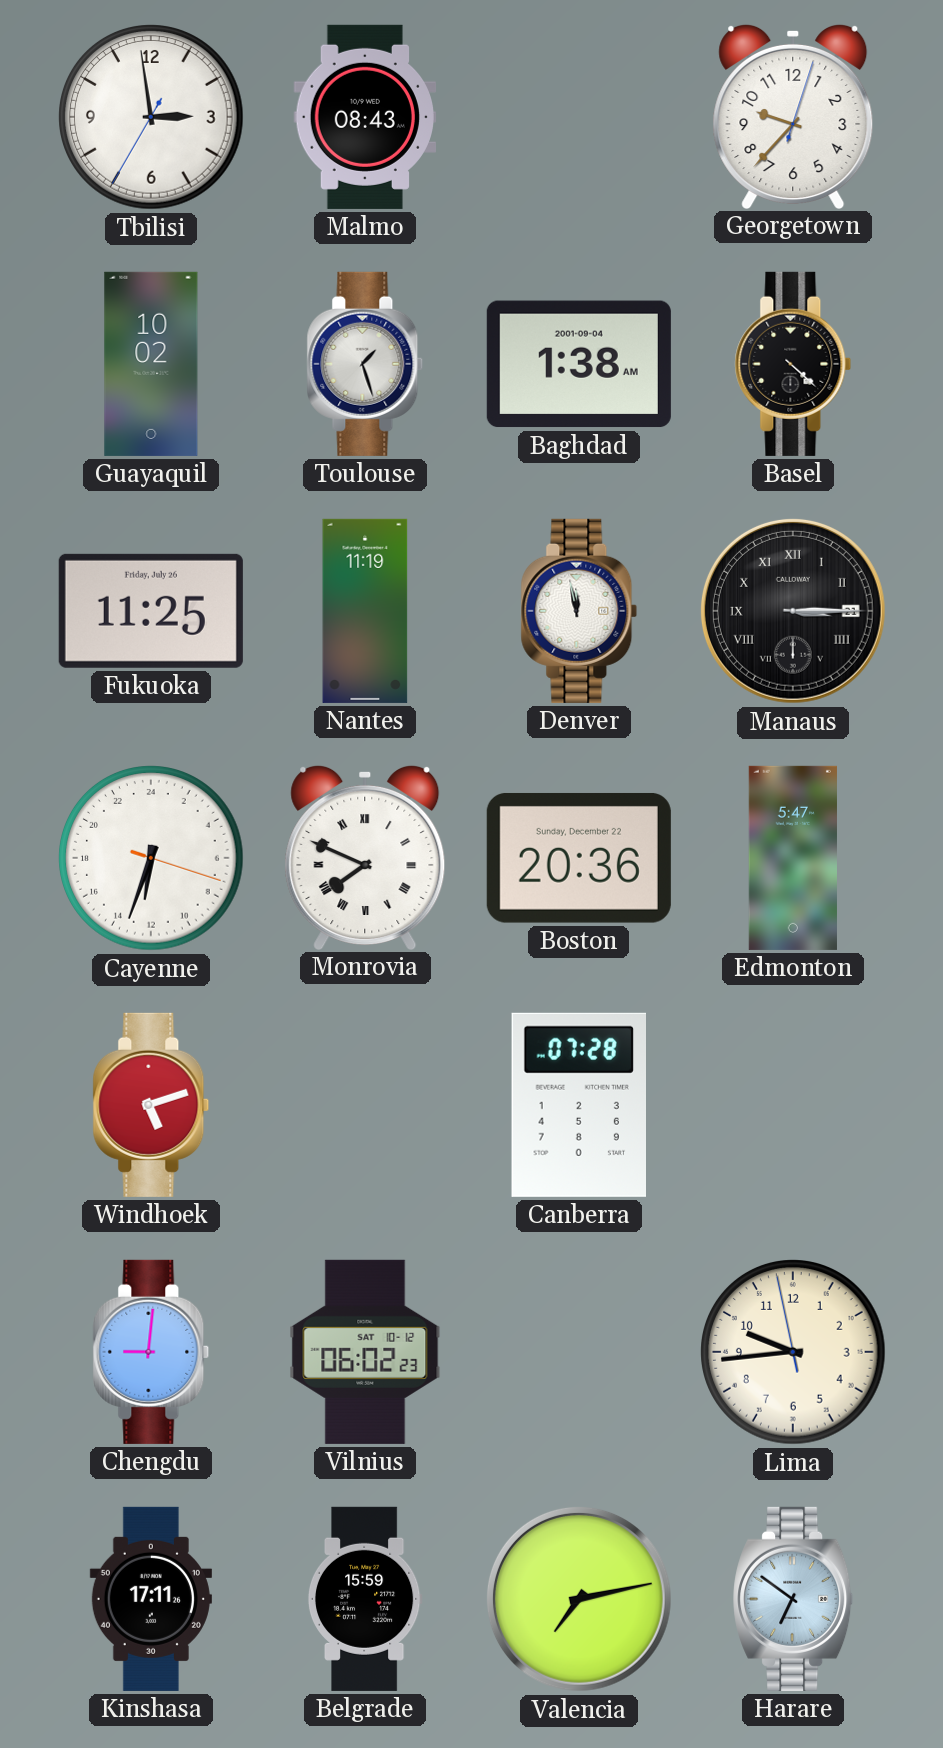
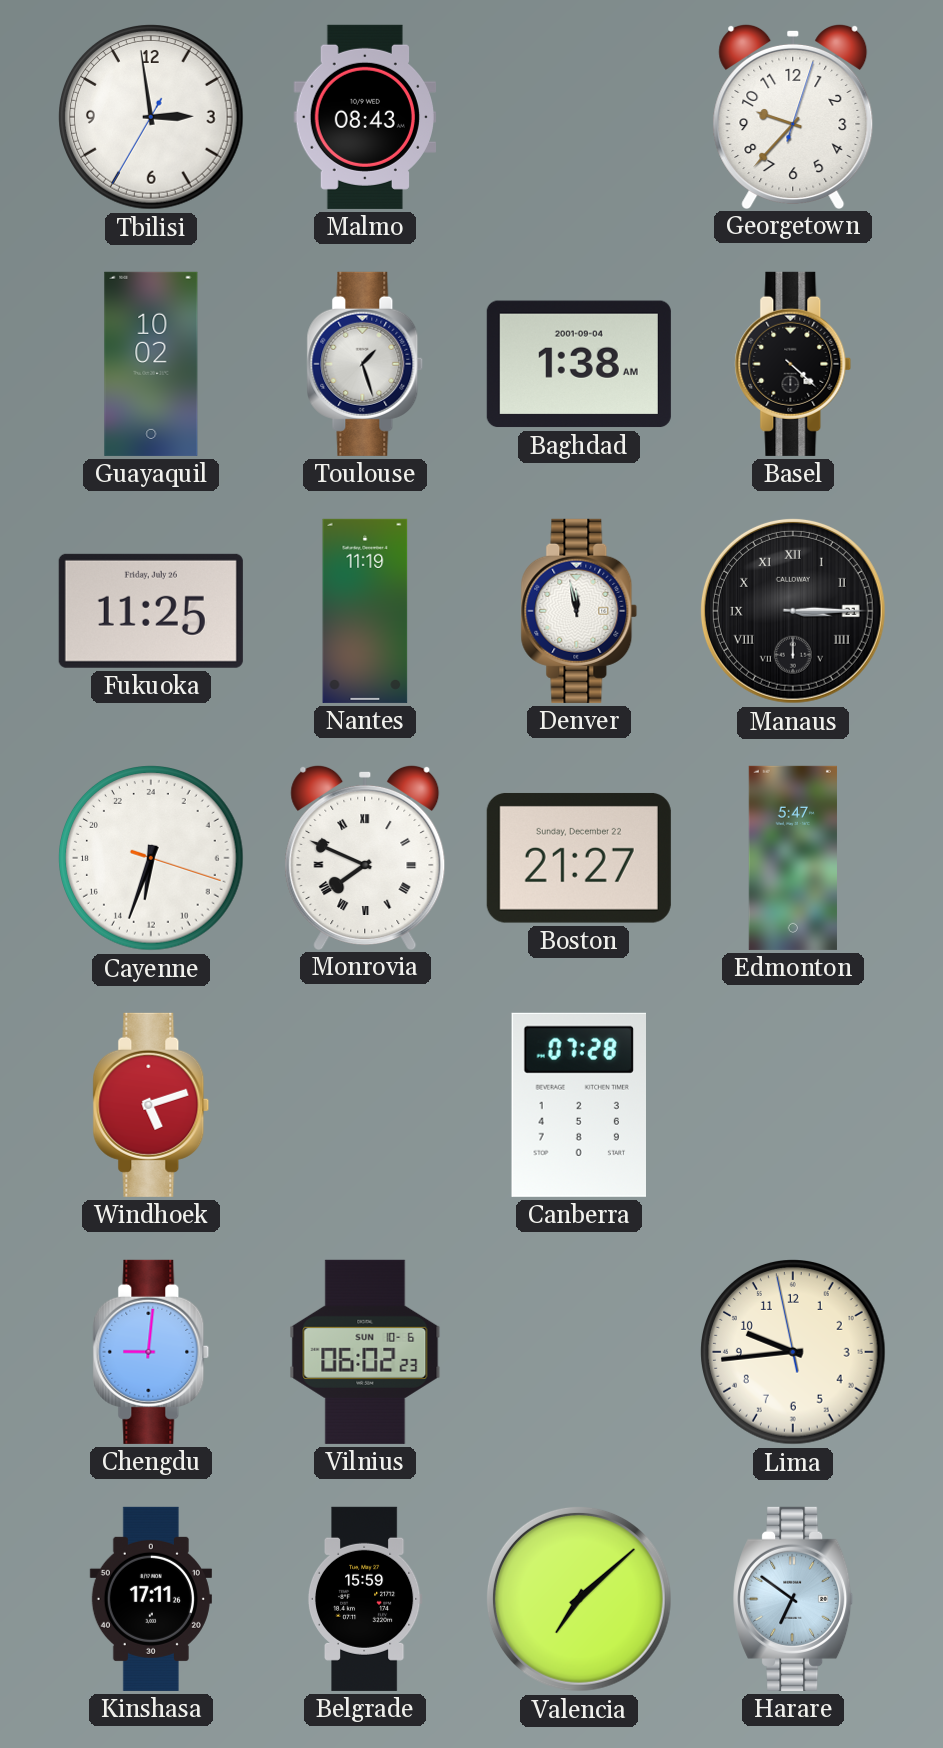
Boston: 20:36 -> 21:27 (579, 858)
Vilnius date: SAT 10-12 -> SUN 10-6 (365, 1352)
Valencia: 7:13 -> 7:08 (579, 1599)
